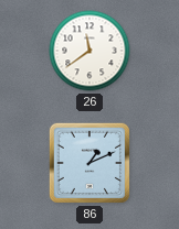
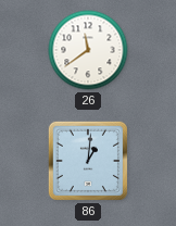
86: 1:11 -> 1:01 (88, 161)
